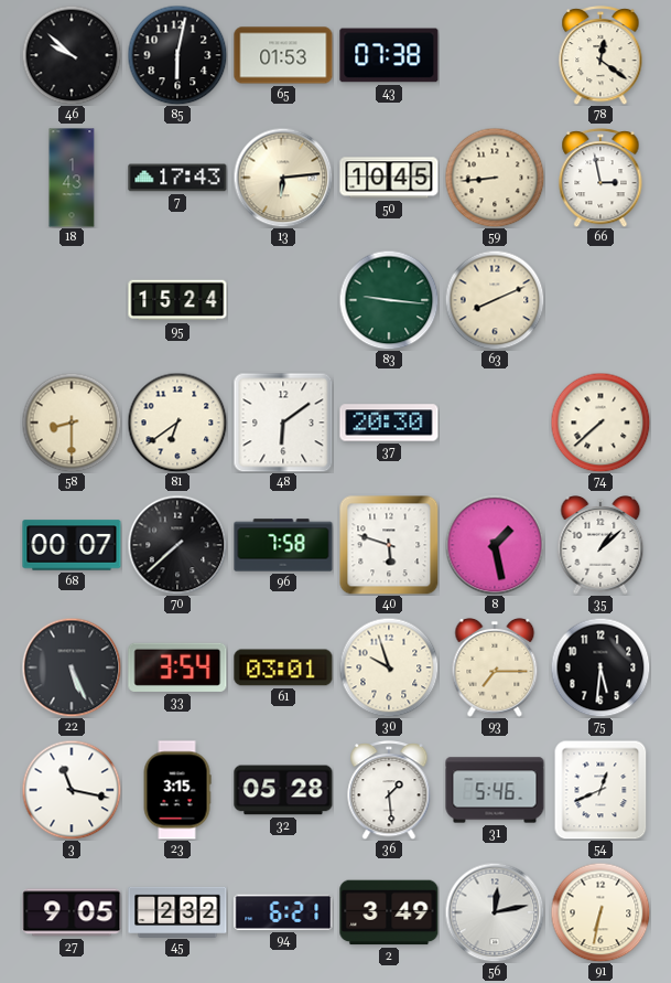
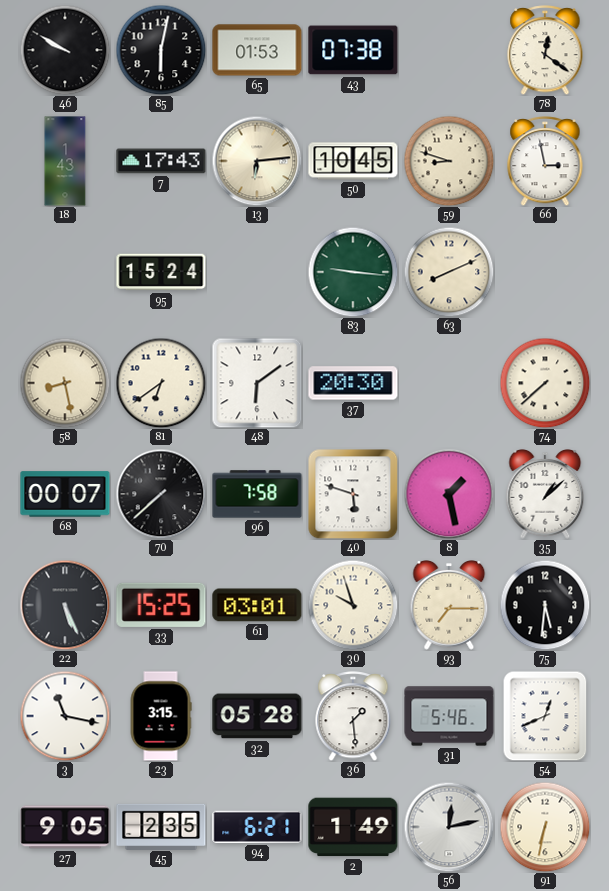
46: 9:52 -> 9:50 (65, 50)
59: 8:44 -> 8:48 (449, 161)
58: 8:30 -> 8:28 (65, 383)
33: 3:54 -> 15:25 (161, 605)
45: 2:32 -> 2:35 (161, 826)
2: 3:49 -> 1:49 (353, 827)
